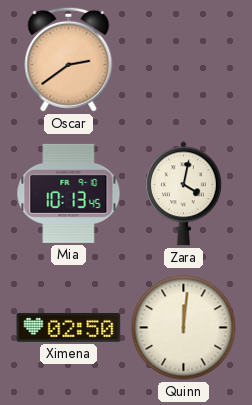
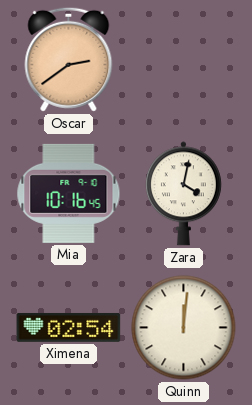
Mia: 10:13 -> 10:16 (69, 193)
Ximena: 02:50 -> 02:54 (69, 327)
